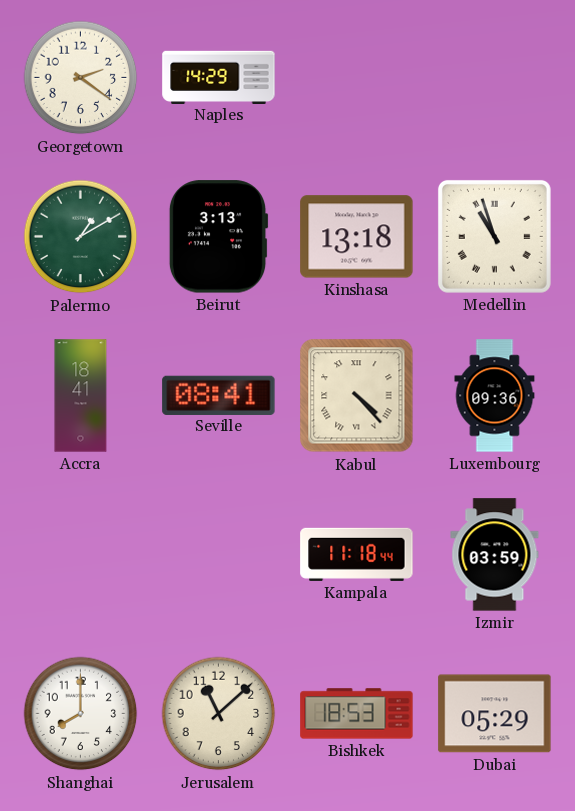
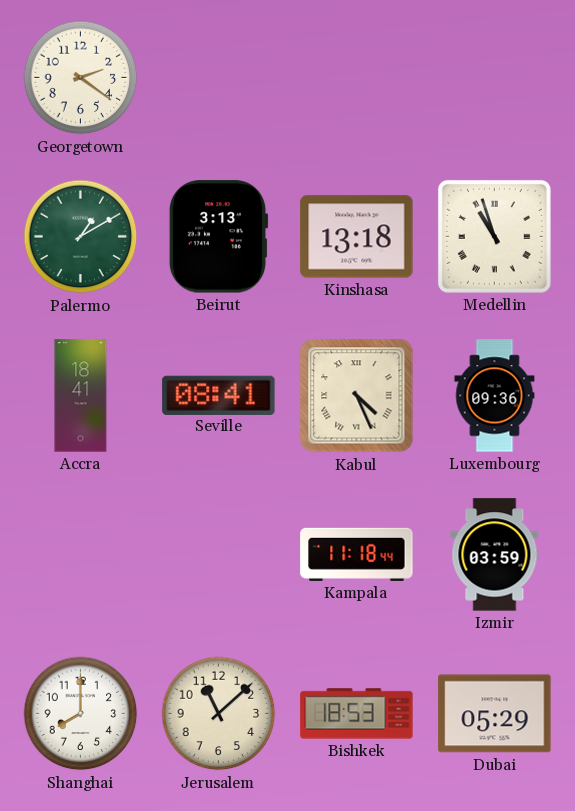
Naples: 14:29 -> none (219, 77)
Kabul: 4:23 -> 4:26 (357, 396)
